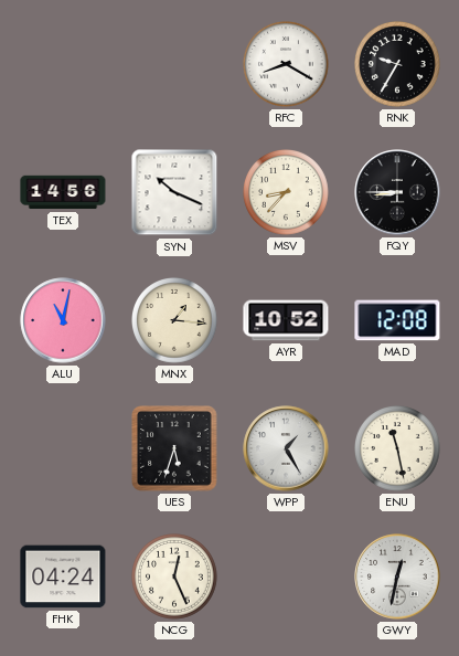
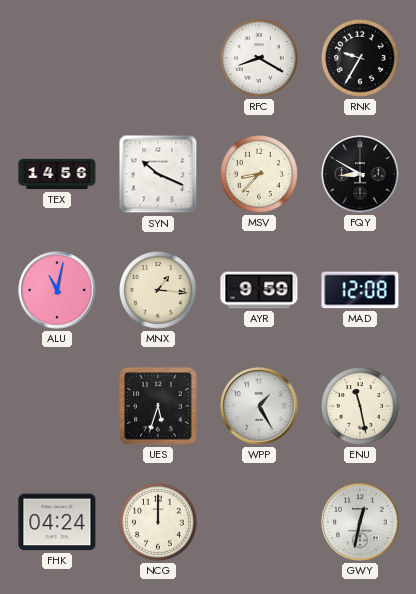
FQY: 8:45 -> 8:50 (360, 174)
AYR: 10:52 -> 9:59 (259, 290)
NCG: 12:26 -> 12:00 (159, 523)
